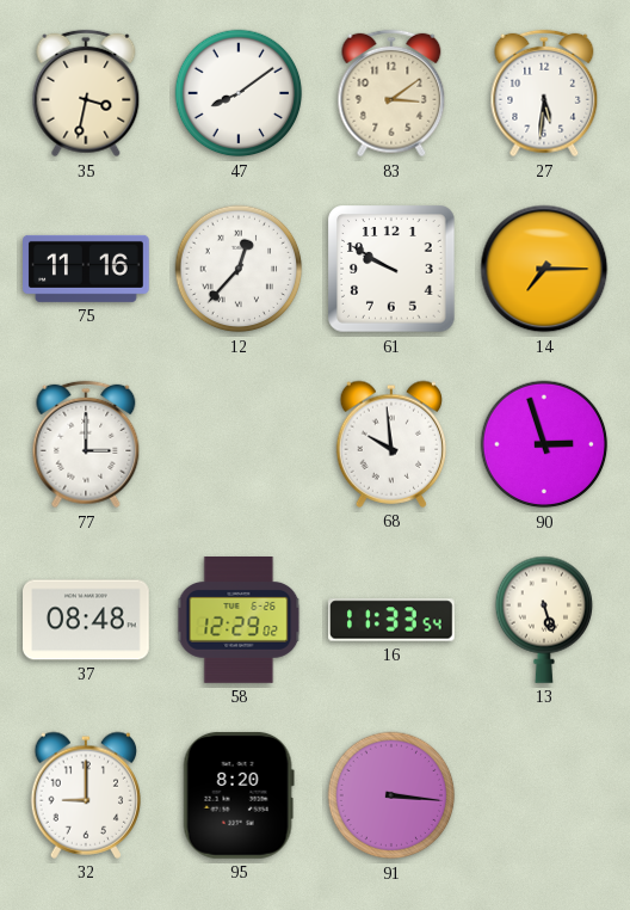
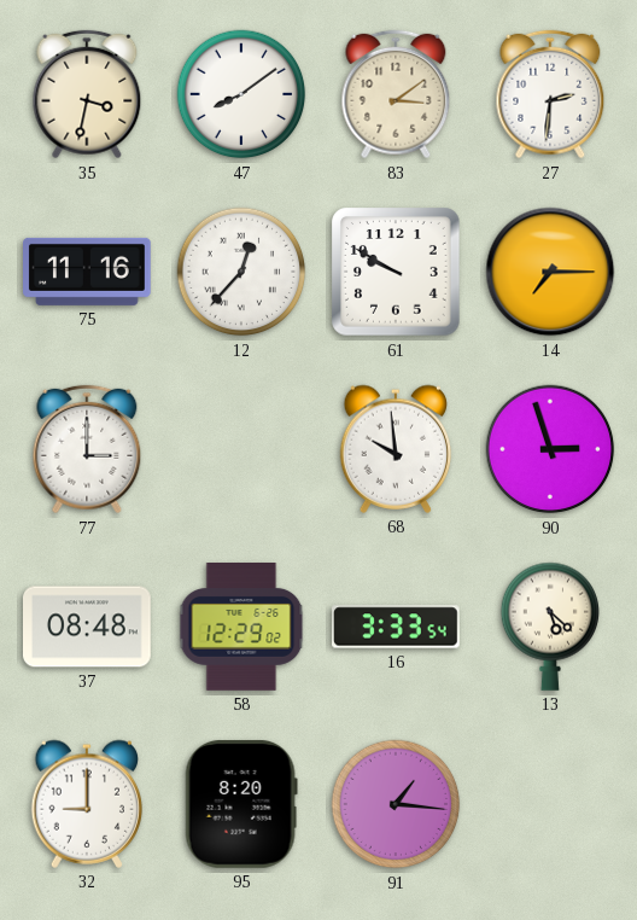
27: 5:31 -> 2:31 (550, 94)
16: 11:33 -> 3:33 (397, 627)
13: 5:27 -> 5:22 (550, 627)
91: 3:16 -> 1:16 (396, 804)
